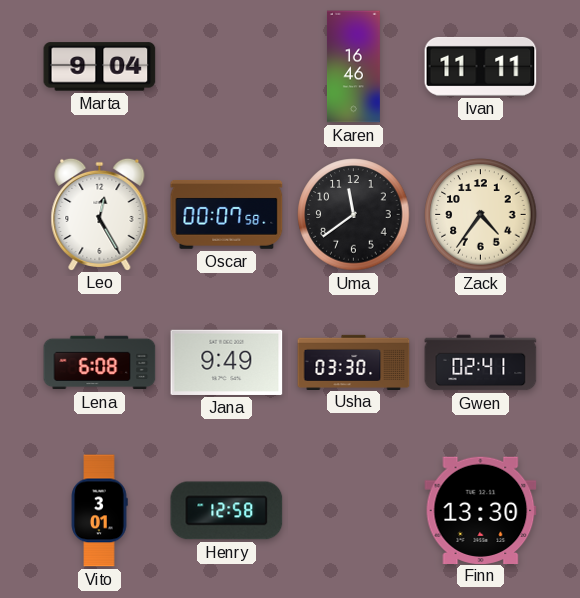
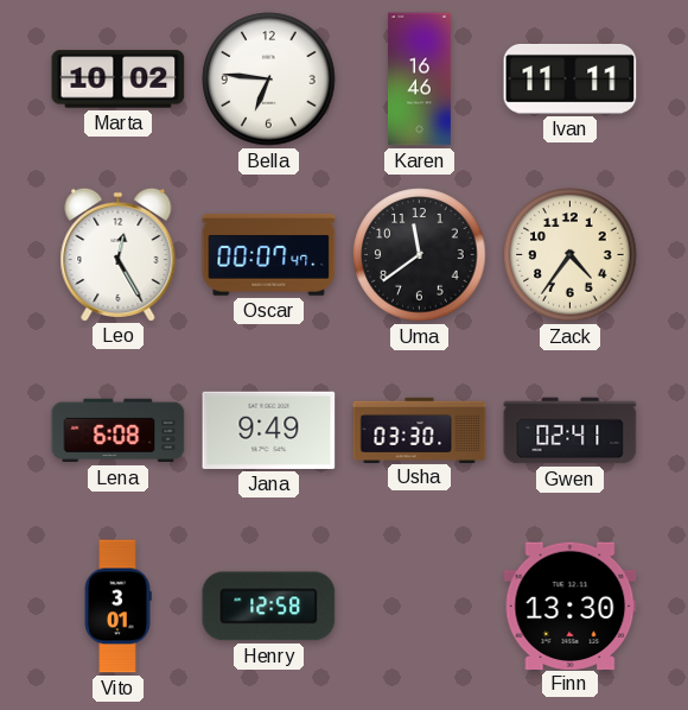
Marta: 9:04 -> 10:02 (119, 80)
Bella: none -> 6:46 (269, 80)
Oscar: 00:07:58 -> 00:07:47 (269, 254)
